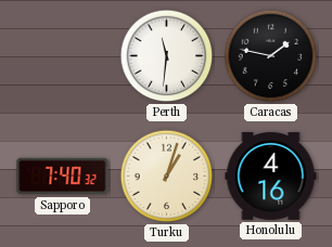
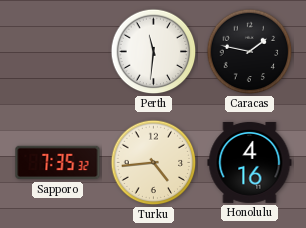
Sapporo: 7:40 -> 7:35 (58, 163)
Turku: 1:03 -> 4:44 (154, 163)
